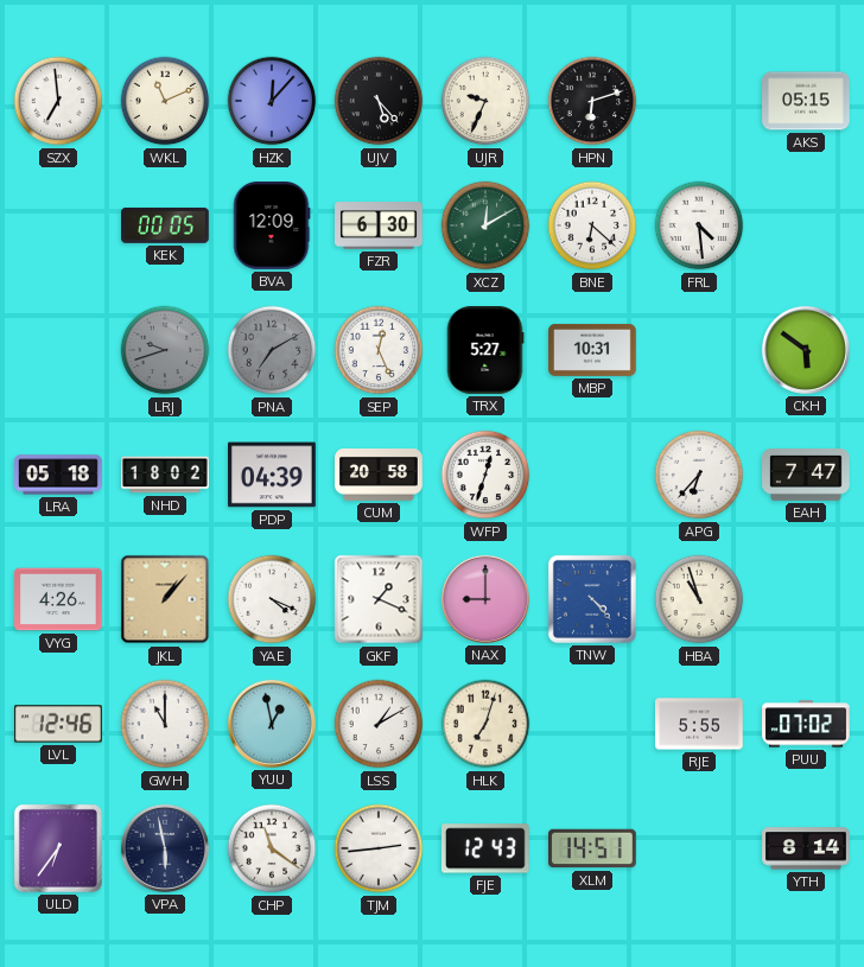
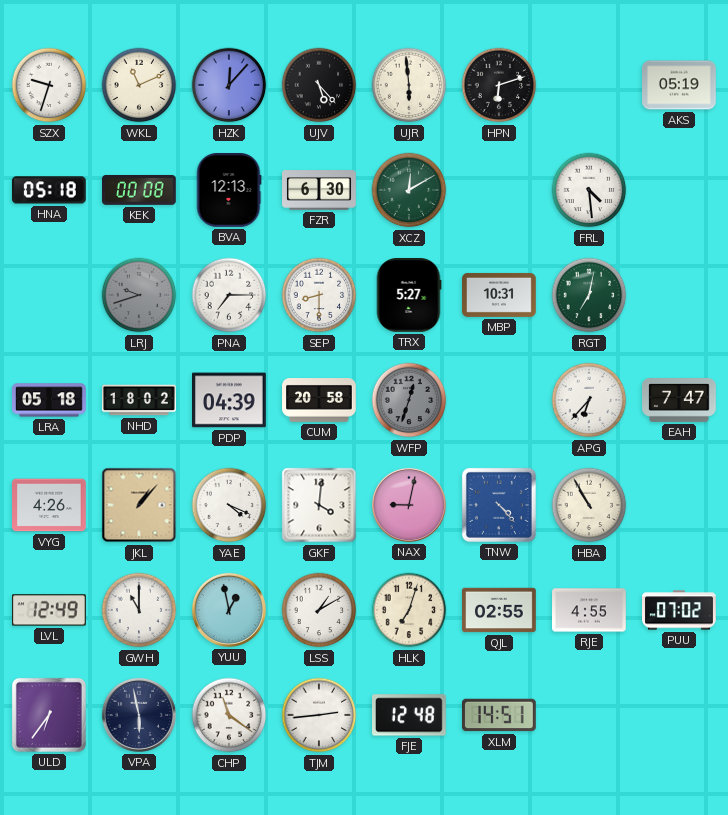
SZX: 6:59 -> 9:33 (49, 85)
UJR: 9:34 -> 5:59 (409, 85)
AKS: 05:15 -> 05:19 (680, 85)
HNA: none -> 05:18 (49, 190)
KEK: 00:05 -> 00:08 (140, 190)
BVA: 12:09 -> 12:13 (229, 191)
BNE: 6:22 -> none (592, 225)
PNA: 7:10 -> 7:15 (229, 295)
PNA dial: grey -> white (229, 295)
SEP: 12:26 -> 8:30 (319, 295)
RGT: none -> 7:02 (589, 295)
CKH: 5:51 -> none (806, 350)
WFP dial: white -> grey (409, 400)
GKF: 1:19 -> 4:01 (319, 505)
NAX: 9:00 -> 9:02 (409, 505)
HBA: 10:57 -> 10:55 (589, 505)
LVL: 12:46 -> 12:49 (50, 610)
QJL: none -> 02:55 (499, 610)
RJE: 5:55 -> 4:55 (590, 610)
FJE: 12:43 -> 12:48 (410, 715)
YTH: 8:14 -> none (806, 848)
